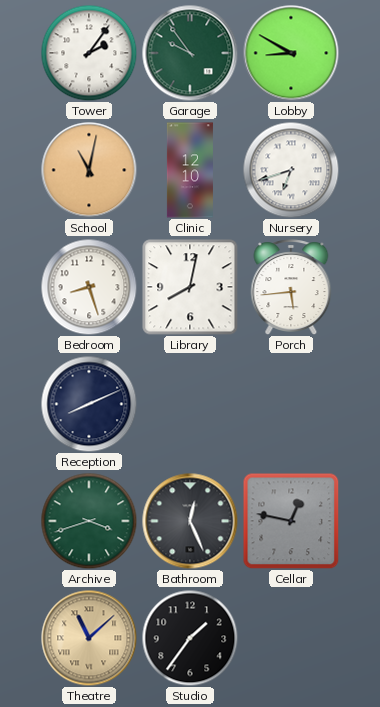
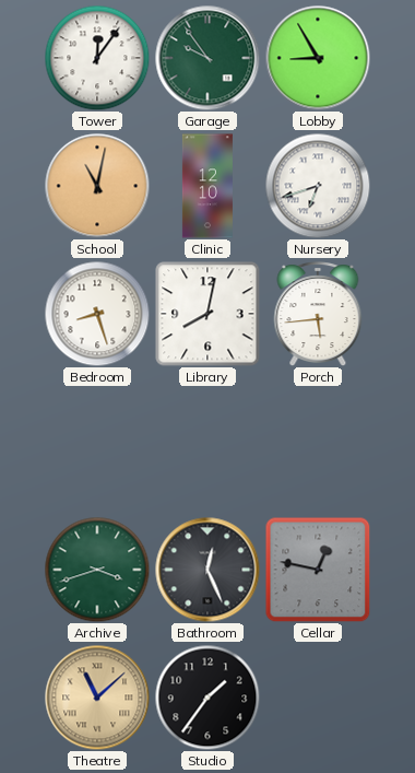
Tower: 2:06 -> 12:06 (97, 58)
Lobby: 8:50 -> 8:55 (318, 58)
Reception: 8:11 -> none (89, 404)
